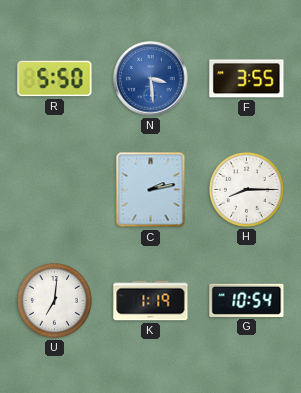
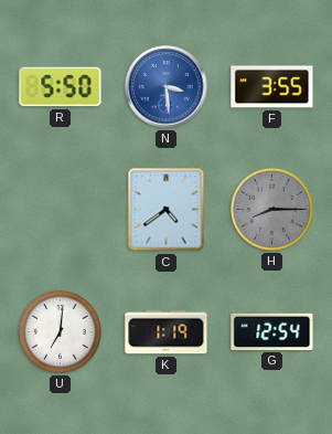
C: 2:13 -> 4:39 (167, 210)
H dial: white -> grey (272, 210)
G: 10:54 -> 12:54 (272, 331)
